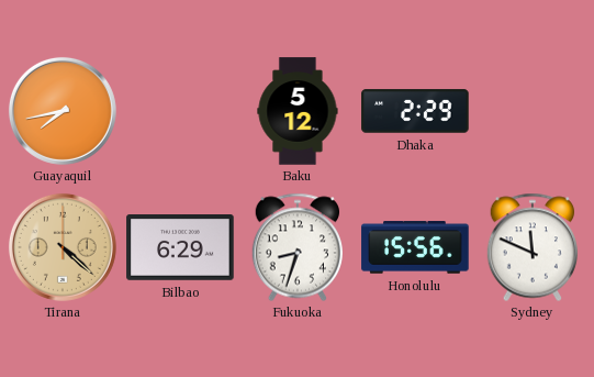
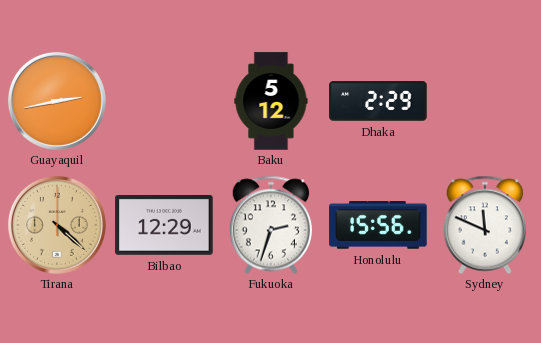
Guayaquil: 7:43 -> 2:43 (57, 101)
Bilbao: 6:29 -> 12:29 (164, 226)
Fukuoka: 8:33 -> 2:33 (270, 225)
